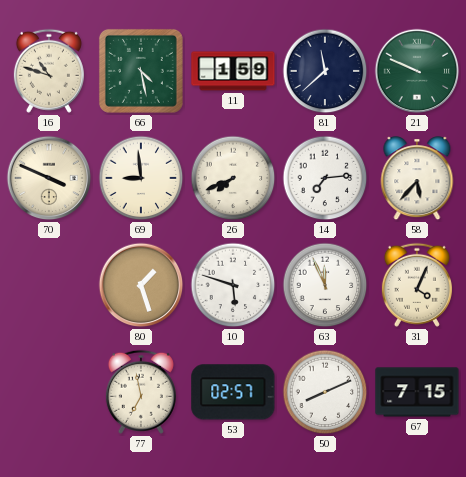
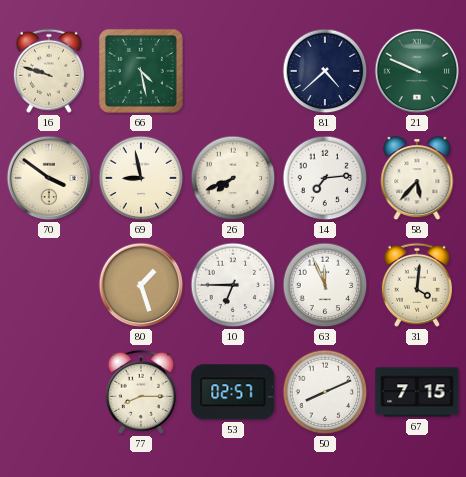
16: 10:48 -> 9:48 (49, 71)
11: 1:59 -> none (233, 71)
81: 11:38 -> 4:38 (325, 71)
70: 3:49 -> 3:51 (49, 178)
69: 8:59 -> 8:58 (141, 178)
10: 5:48 -> 6:45 (233, 285)
31: 4:04 -> 4:01 (417, 285)
77: 6:58 -> 8:15 (141, 392)
